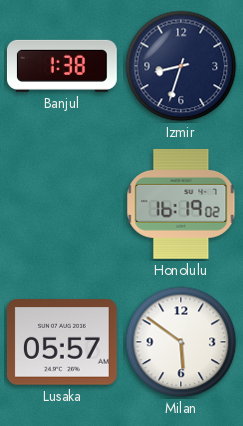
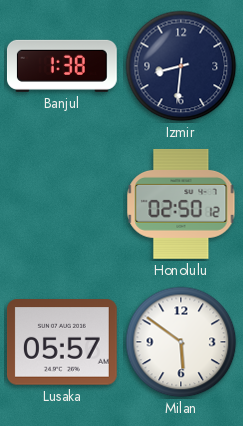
Izmir: 8:33 -> 8:31 (181, 66)
Honolulu: 16:19 -> 02:50 (181, 204)
